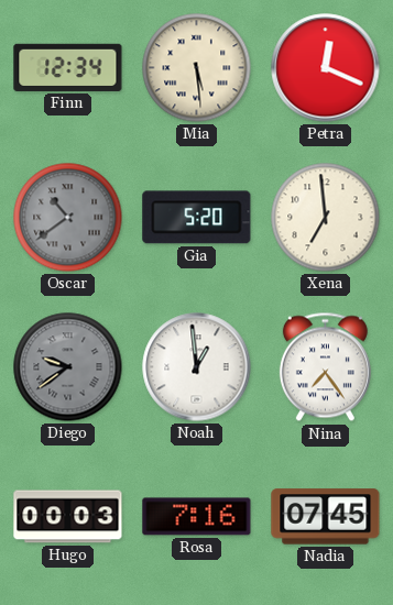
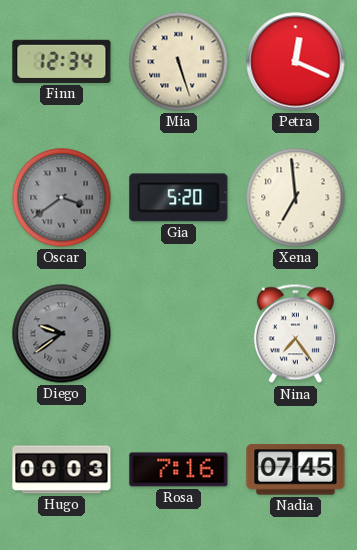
Mia: 5:29 -> 5:27 (179, 62)
Oscar: 10:39 -> 3:39 (62, 198)
Noah: 12:59 -> none (197, 367)
